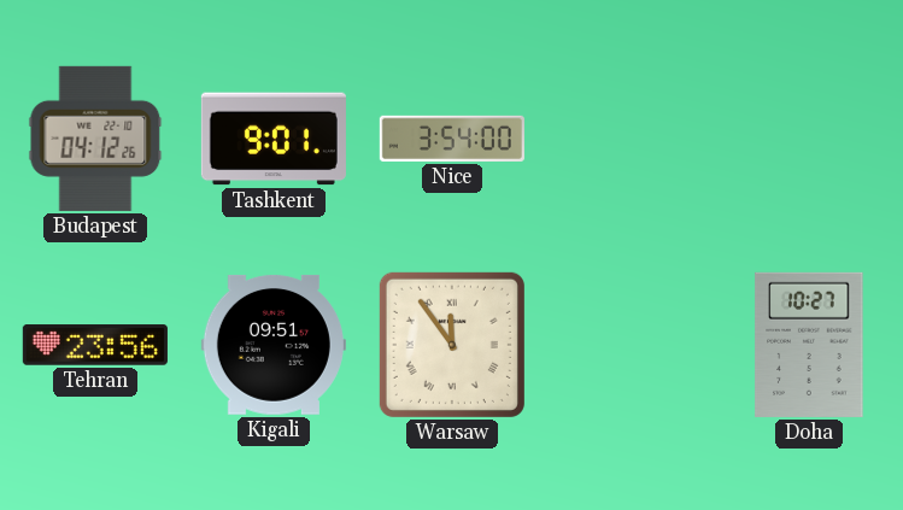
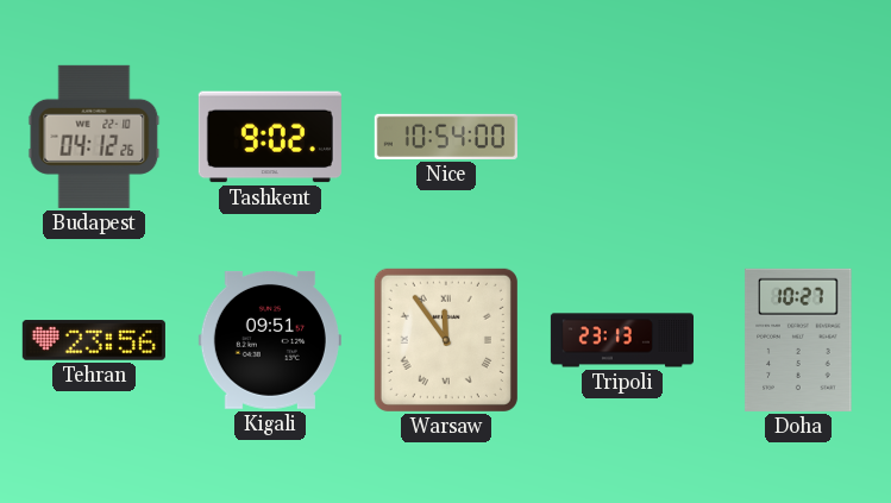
Tashkent: 9:01 -> 9:02 (270, 137)
Nice: 3:54 -> 10:54 (446, 137)
Tripoli: none -> 23:13 (621, 340)
